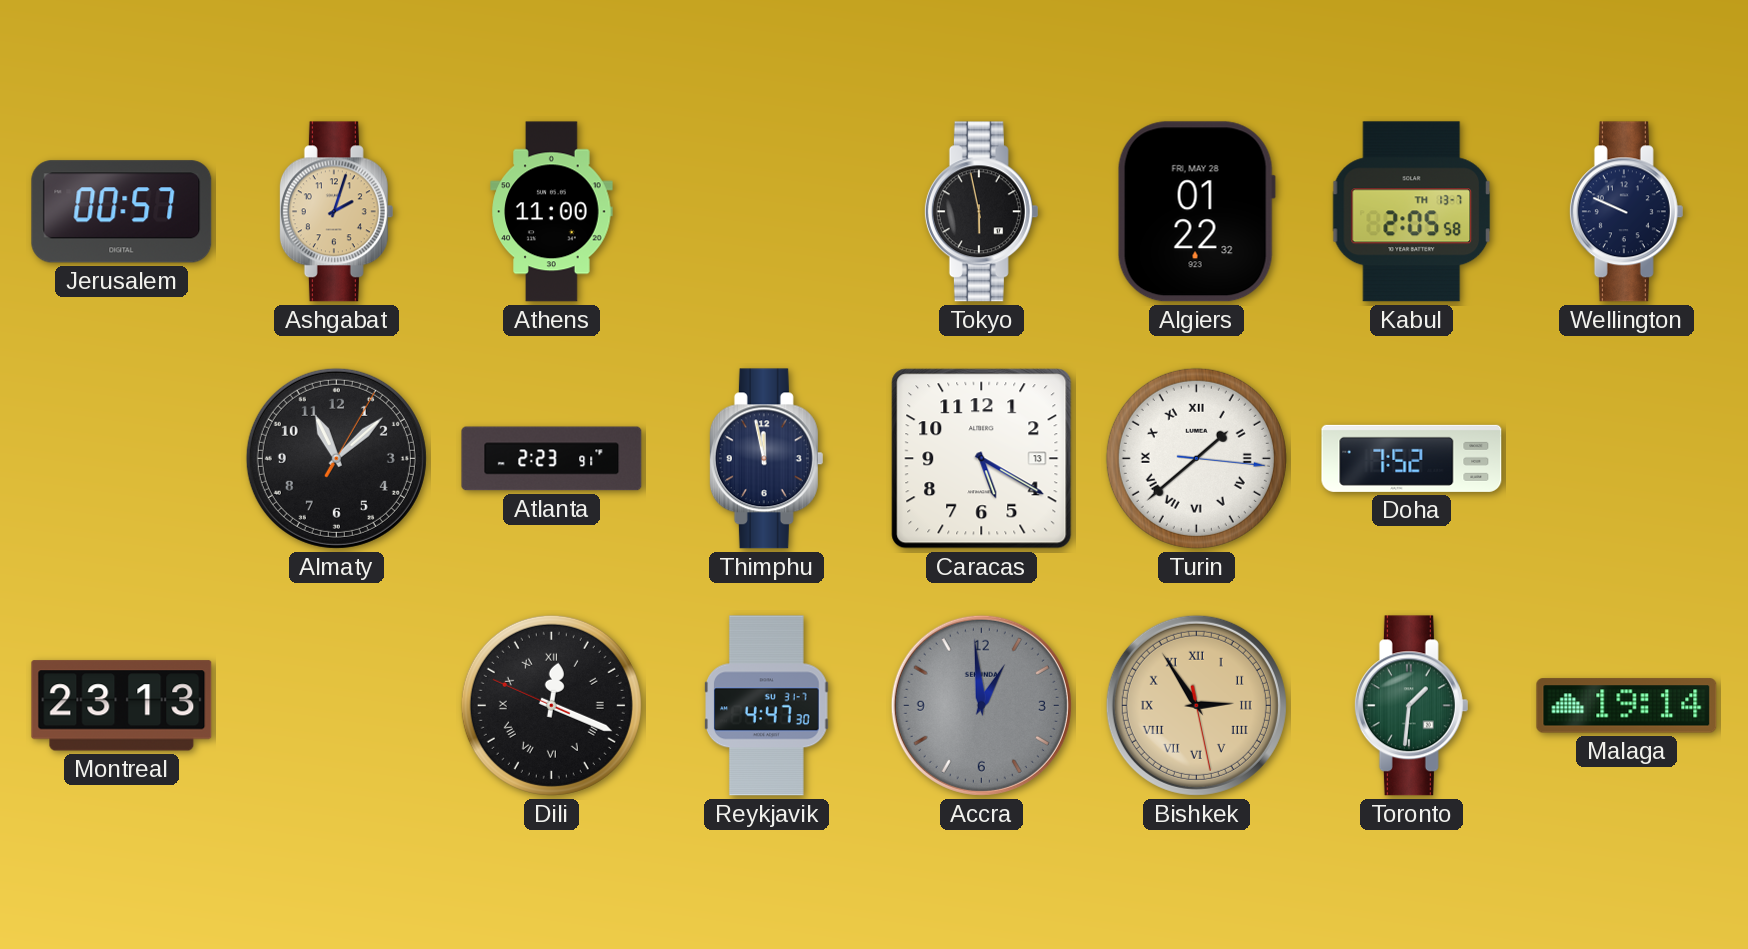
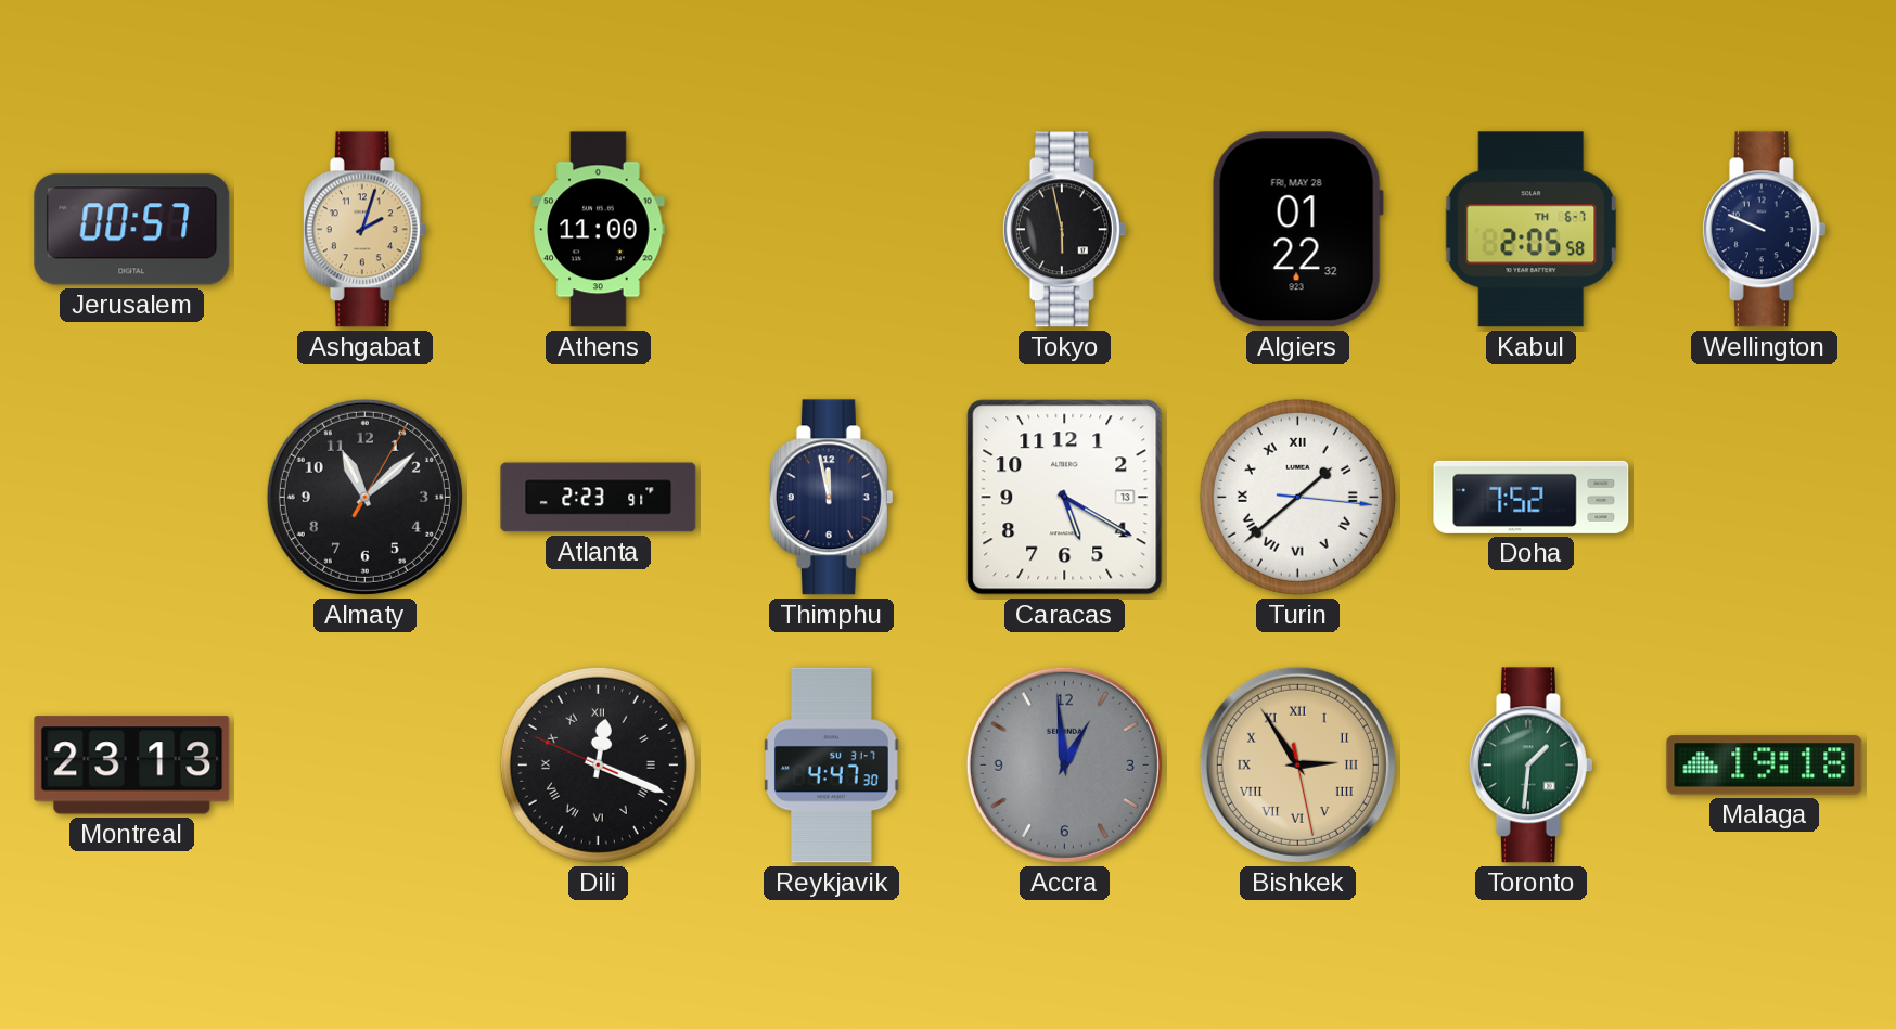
Kabul date: TH 13-7 -> TH 6-7 (1532, 230)
Malaga: 19:14 -> 19:18 (1765, 766)
